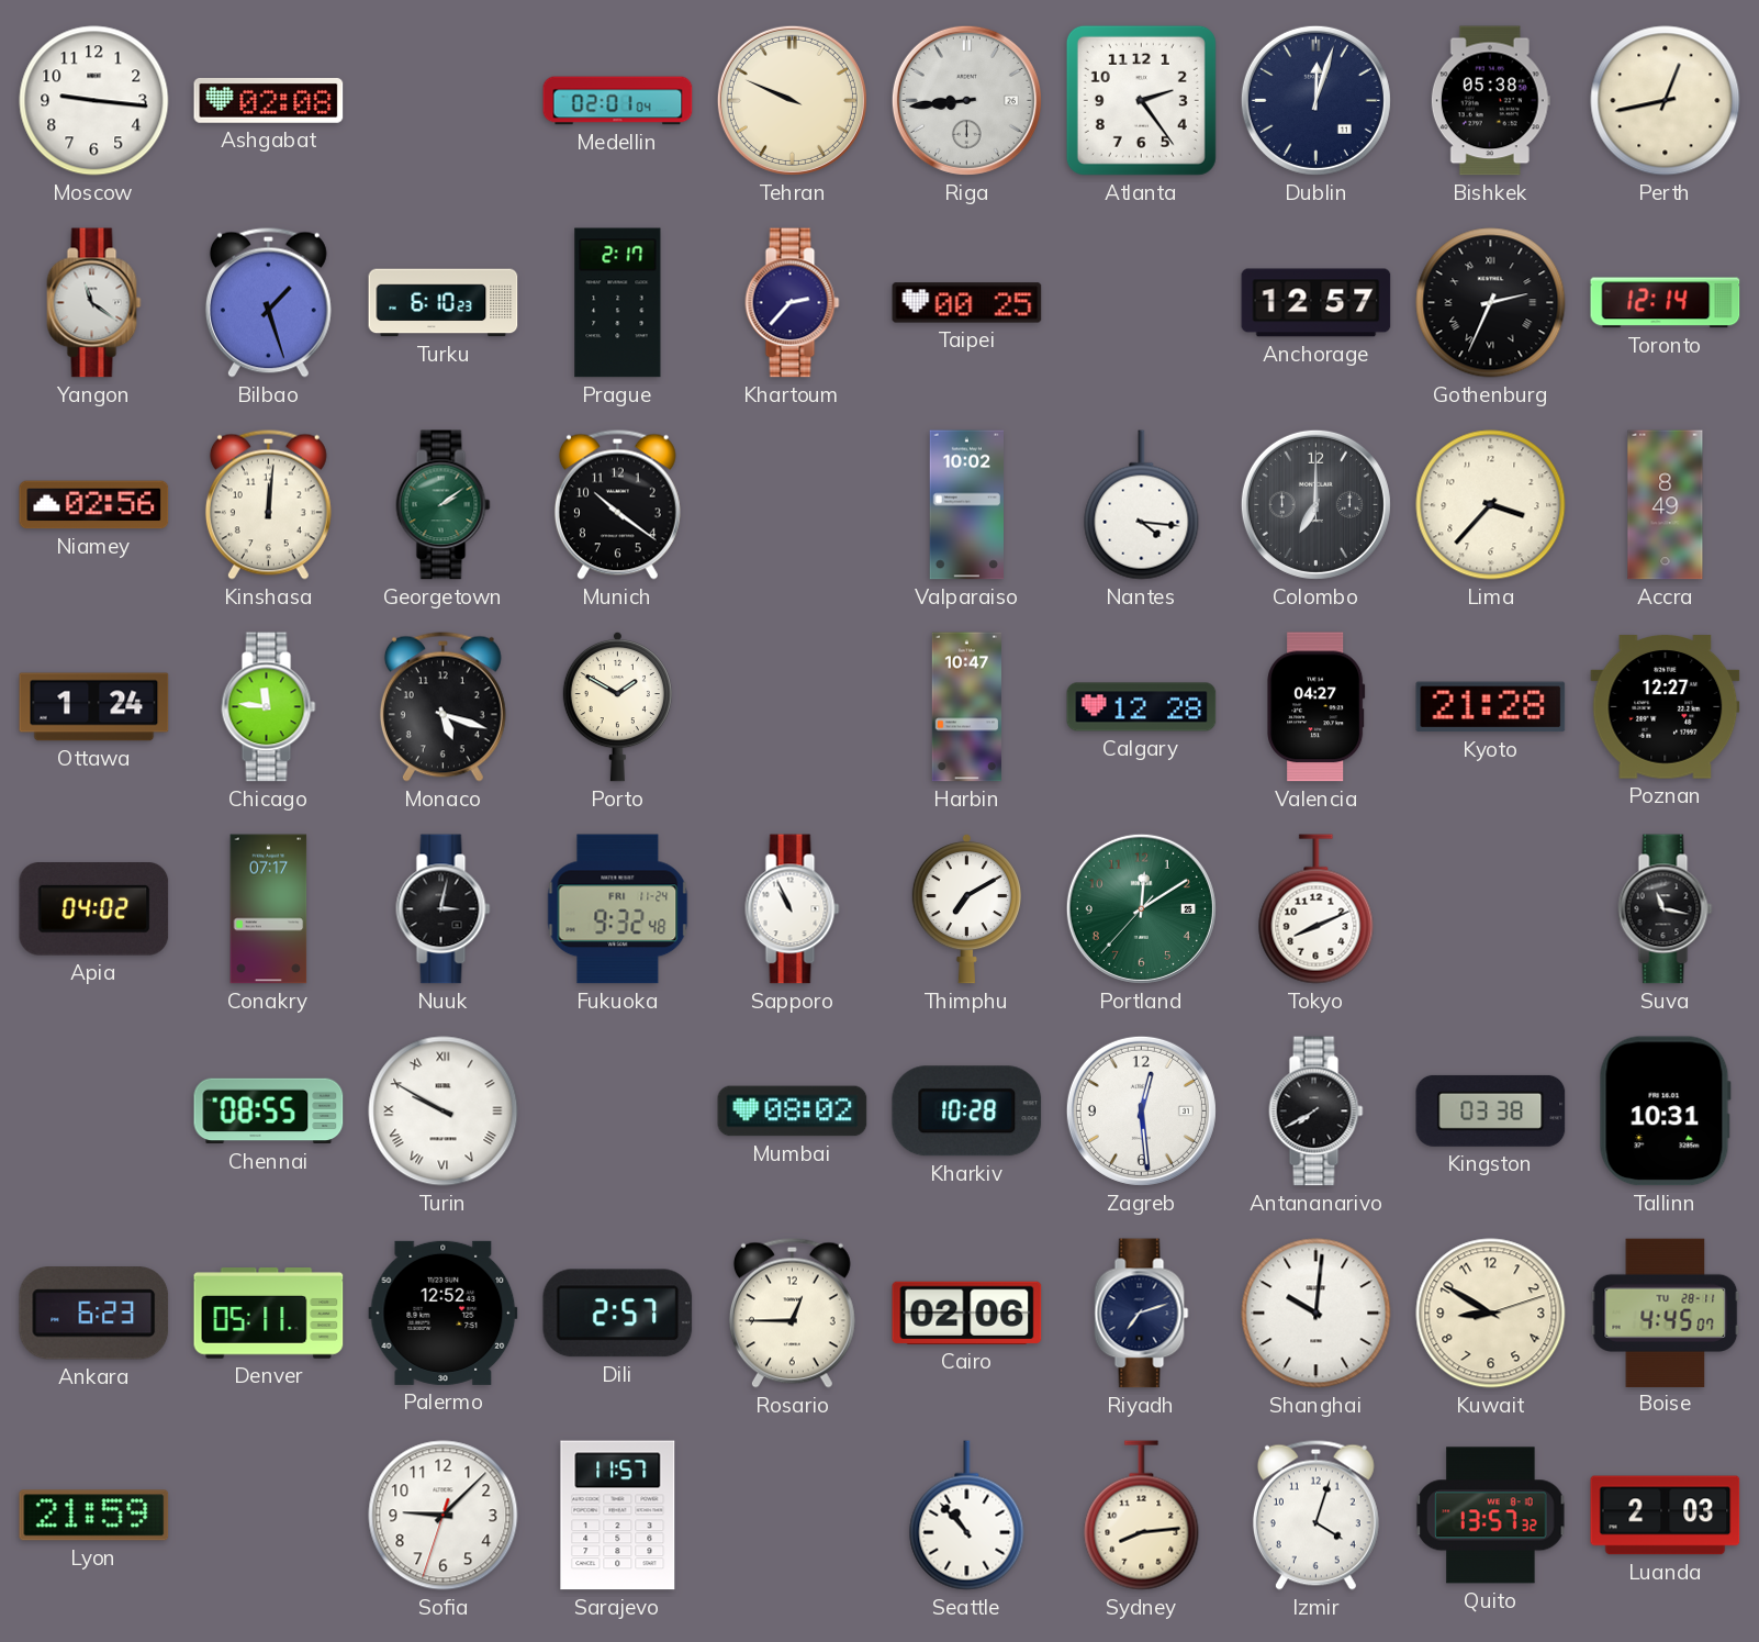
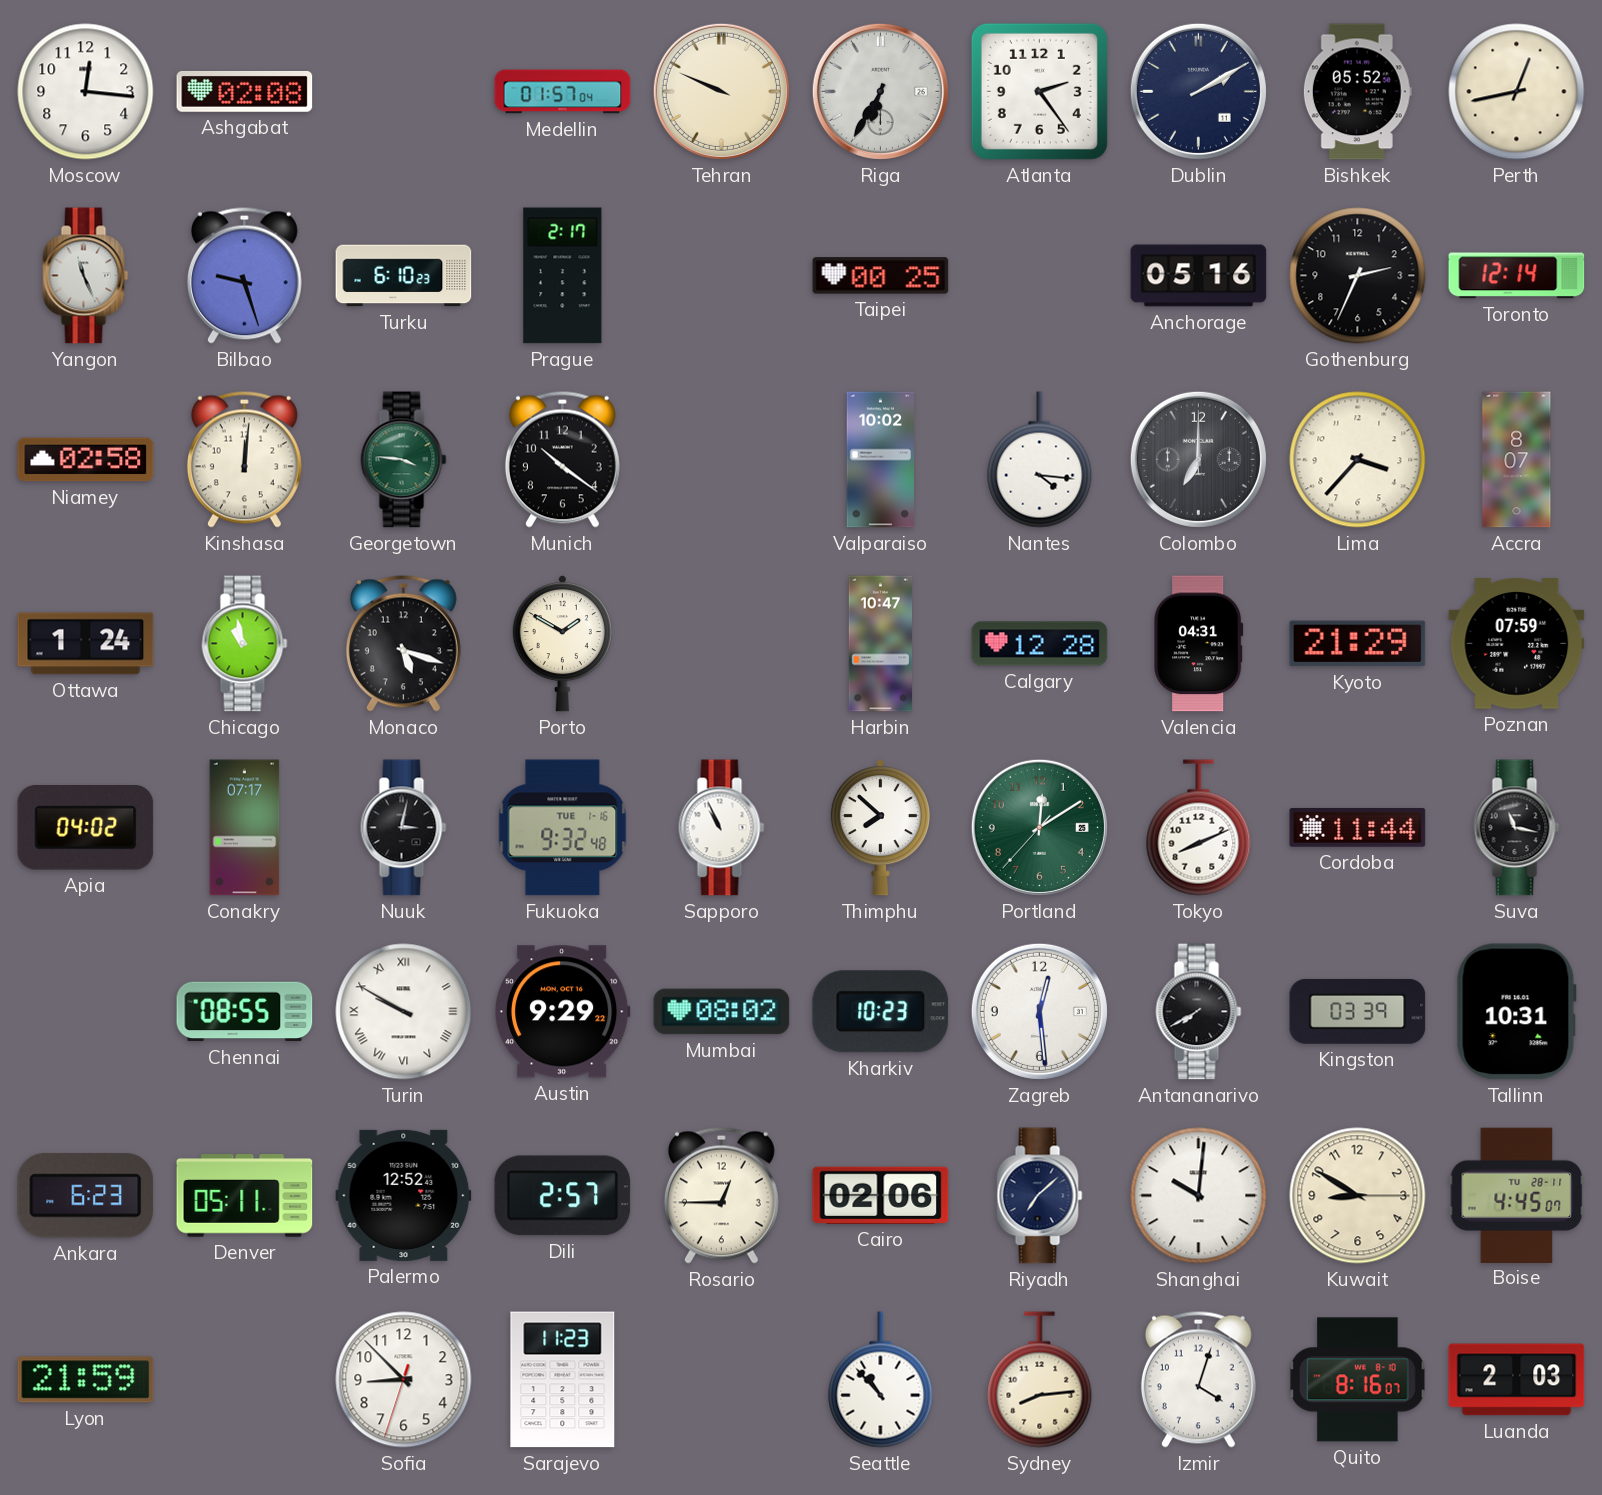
Moscow: 9:16 -> 12:16 (86, 92)
Medellin: 02:01 -> 01:57 (563, 92)
Riga: 8:44 -> 6:35 (880, 91)
Dublin: 12:03 -> 2:10 (1198, 91)
Bishkek: 05:38 -> 05:52 (1357, 92)
Yangon: 11:21 -> 11:26 (86, 276)
Bilbao: 1:27 -> 9:27 (244, 275)
Khartoum: 2:37 -> none (793, 303)
Anchorage: 12:57 -> 05:16 (1199, 276)
Gothenburg numerals: Roman -> Arabic (1358, 276)
Niamey: 02:56 -> 02:58 (86, 460)
Georgetown: 2:09 -> 3:46 (404, 460)
Accra: 8:49 -> 8:07 (1517, 460)
Chicago: 11:46 -> 10:58 (245, 644)
Valencia: 04:27 -> 04:31 (1199, 644)
Kyoto: 21:28 -> 21:29 (1358, 644)
Poznan: 12:27 -> 07:59 (1517, 644)
Fukuoka date: FRI 11-24 -> TUE 1-16 (563, 828)
Thimphu: 7:10 -> 7:52 (880, 827)
Cordoba: none -> 11:44 (1358, 827)
Austin: none -> 9:29 (562, 1012)
Kharkiv: 10:28 -> 10:23 (881, 1012)
Kingston: 03:38 -> 03:39 (1358, 1011)
Riyadh: 7:12 -> 7:08 (1040, 1196)
Kuwait: 8:50:12 -> 8:50:15 (1358, 1196)
Sofia: 9:07 -> 8:52 (404, 1380)
Sarajevo: 11:57 -> 11:23 (563, 1380)
Quito: 13:57 -> 8:16 (1358, 1380)
